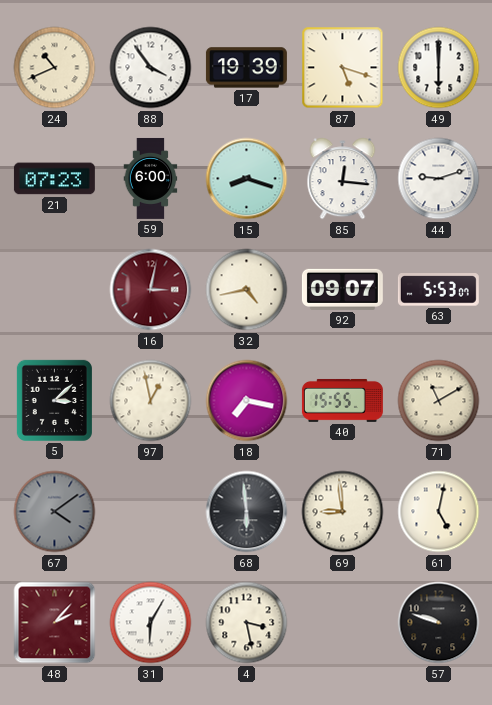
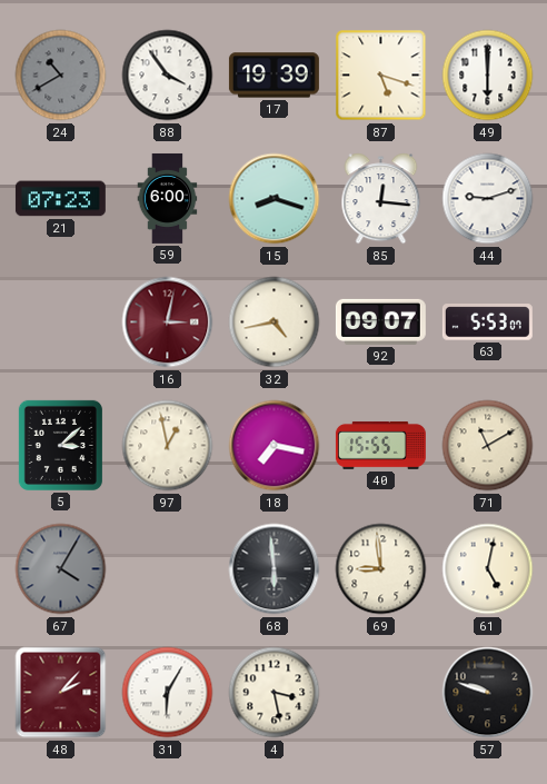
24: 10:41 -> 10:40 (61, 76)
24 dial: cream -> grey (61, 76)
67: 4:09 -> 4:05 (61, 569)
